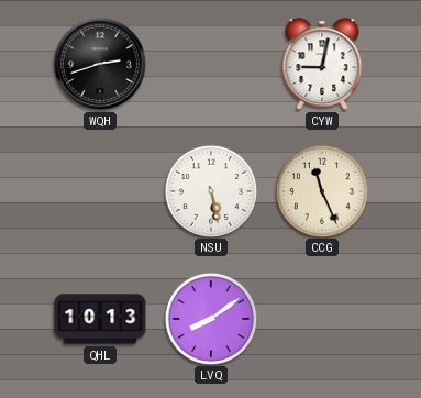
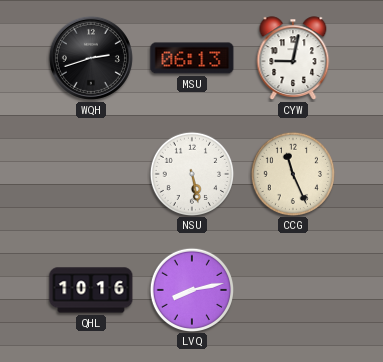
MSU: none -> 06:13 (192, 58)
QHL: 10:13 -> 10:16 (91, 290)
LVQ: 8:09 -> 8:13 (191, 289)
